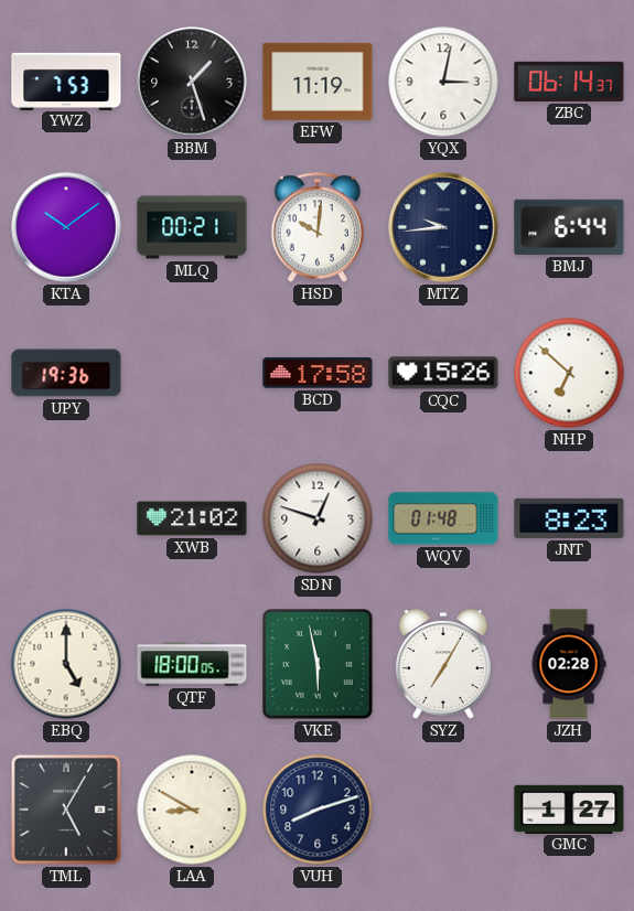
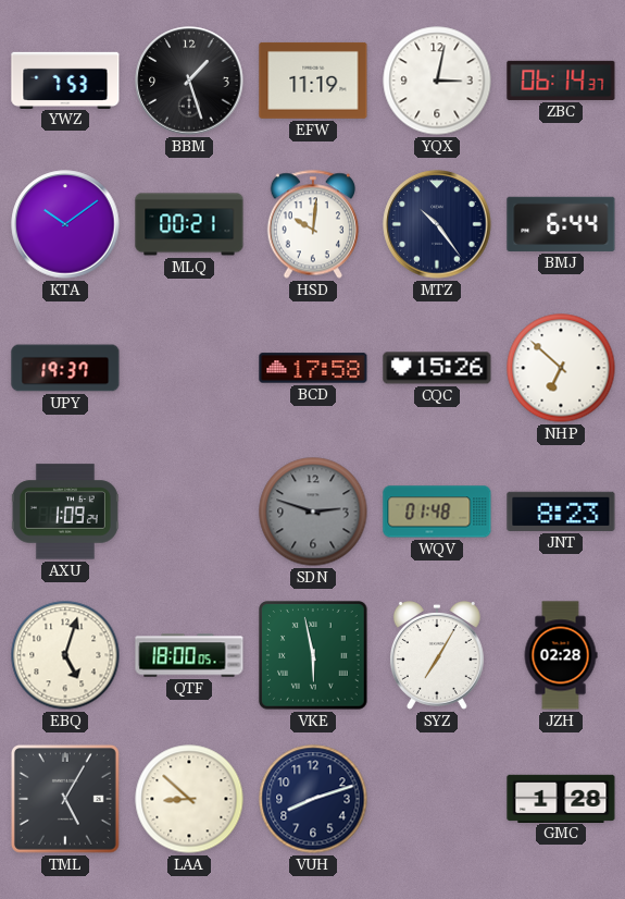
MTZ: 9:44 -> 10:24 (437, 224)
UPY: 19:36 -> 19:37 (65, 368)
AXU: none -> 1:09 (65, 512)
XWB: 21:02 -> none (192, 518)
SDN: 12:48 -> 2:48 (313, 512)
SDN dial: white -> grey (313, 512)
EBQ: 5:00 -> 5:03 (65, 655)
LAA: 8:50 -> 8:52 (189, 799)
GMC: 1:27 -> 1:28 (561, 798)
